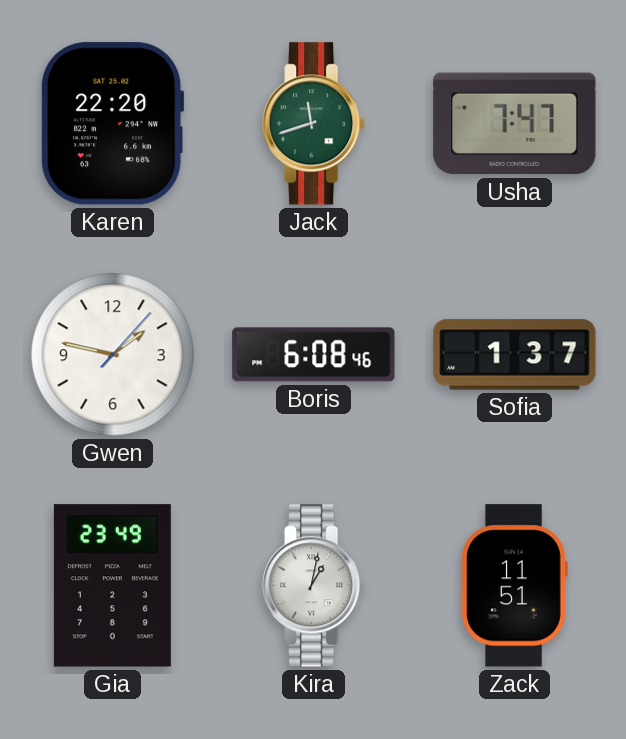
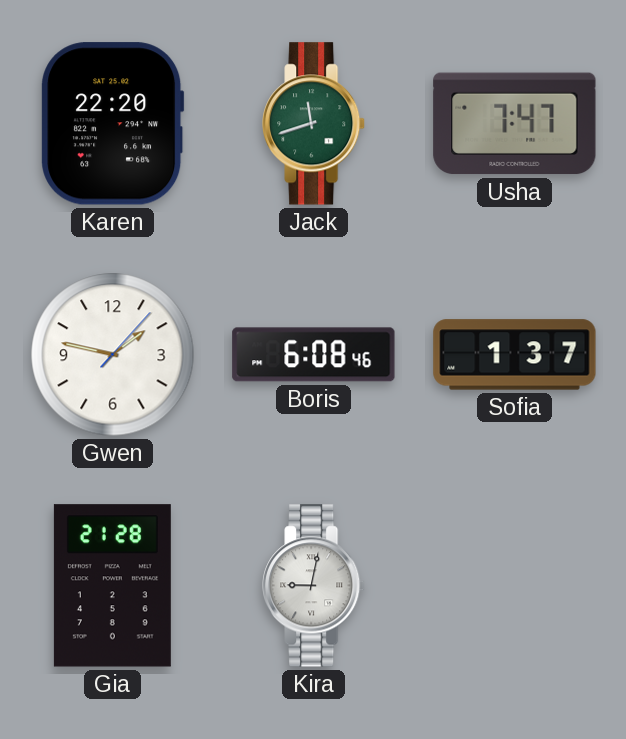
Gia: 23:49 -> 21:28 (112, 586)
Kira: 1:02 -> 9:02 (314, 586)
Zack: 11:51 -> none (514, 586)
